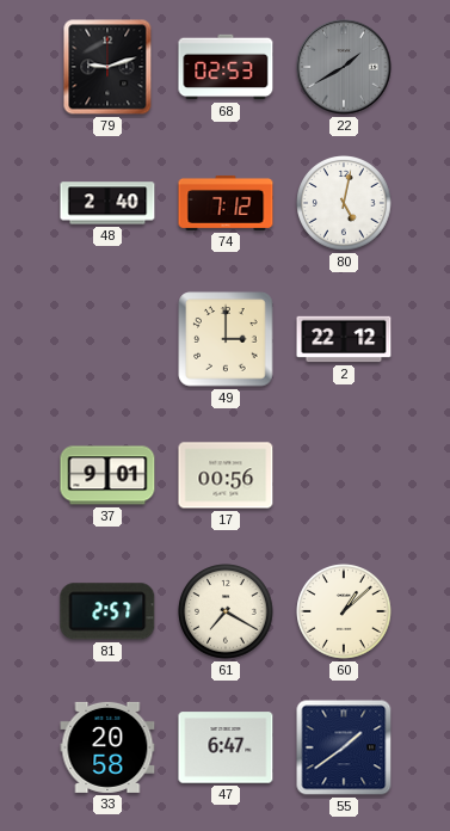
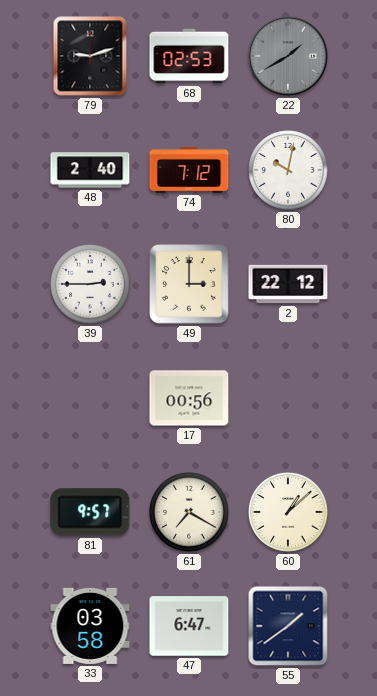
80: 5:02 -> 10:02 (288, 170)
39: none -> 2:45 (90, 284)
37: 9:01 -> none (107, 475)
81: 2:57 -> 9:57 (90, 512)
33: 20:58 -> 03:58 (90, 626)
